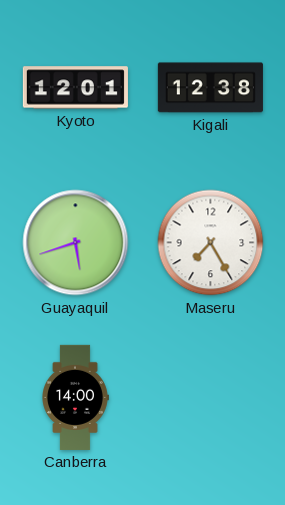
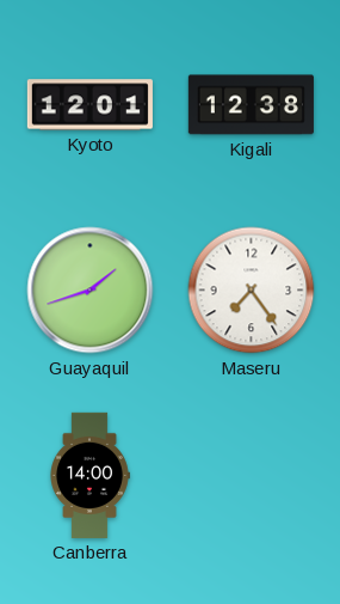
Guayaquil: 5:42 -> 1:42 (91, 291)
Maseru: 7:25 -> 7:24 (252, 291)
